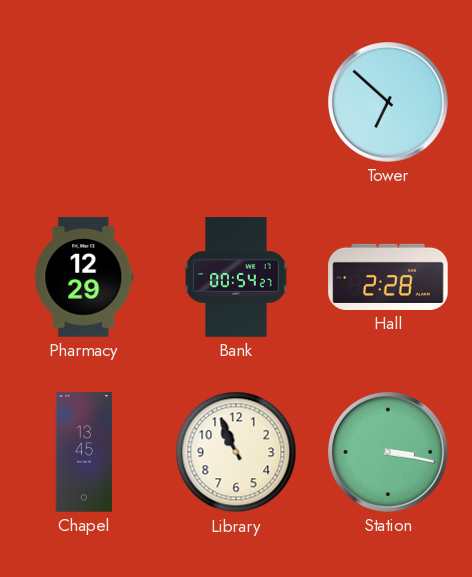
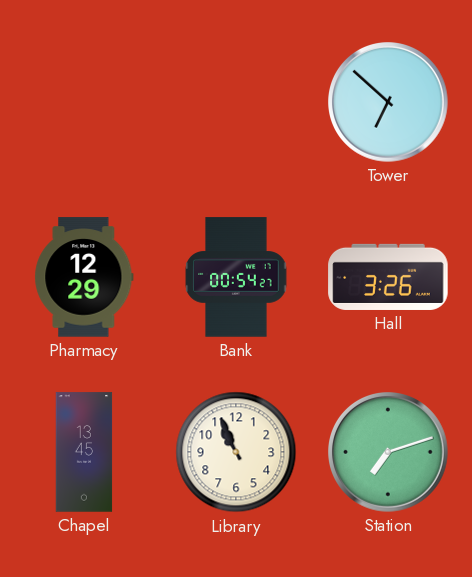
Hall: 2:28 -> 3:26 (388, 277)
Station: 3:17 -> 7:12 (389, 453)
